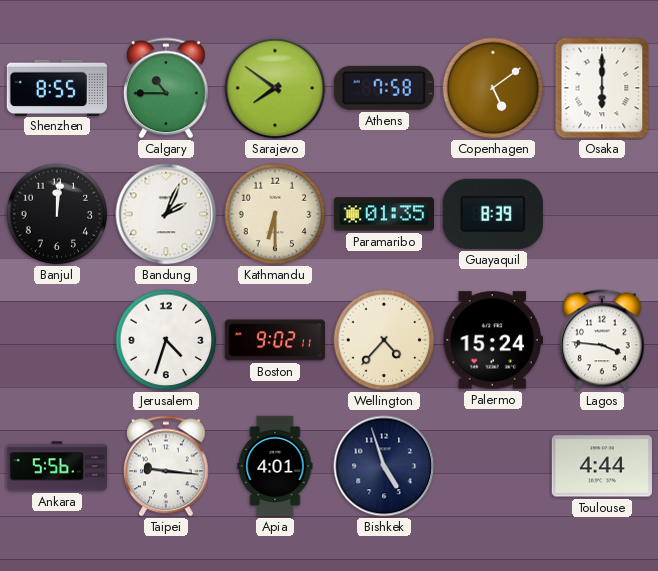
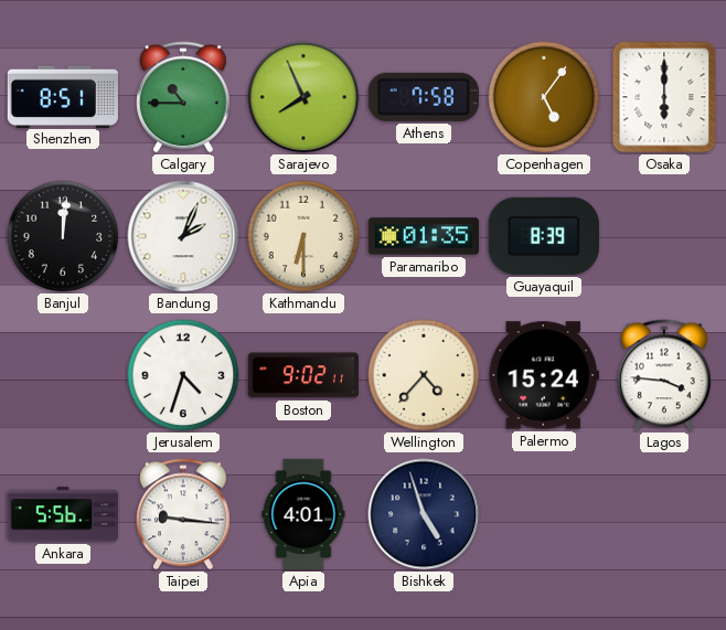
Shenzhen: 8:55 -> 8:51 (63, 96)
Sarajevo: 7:51 -> 7:56 (303, 97)
Copenhagen: 5:09 -> 5:06 (544, 97)
Toulouse: 4:44 -> none (602, 466)
